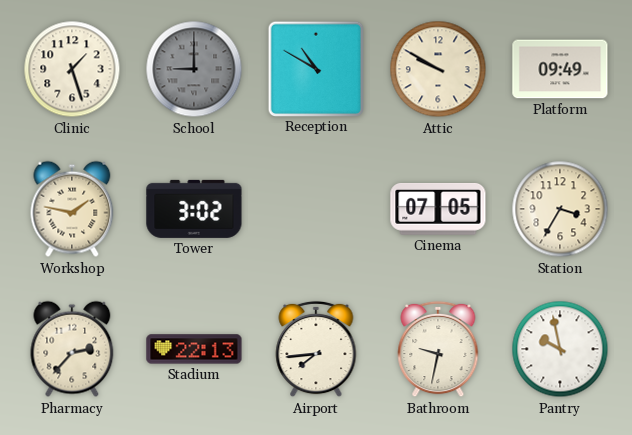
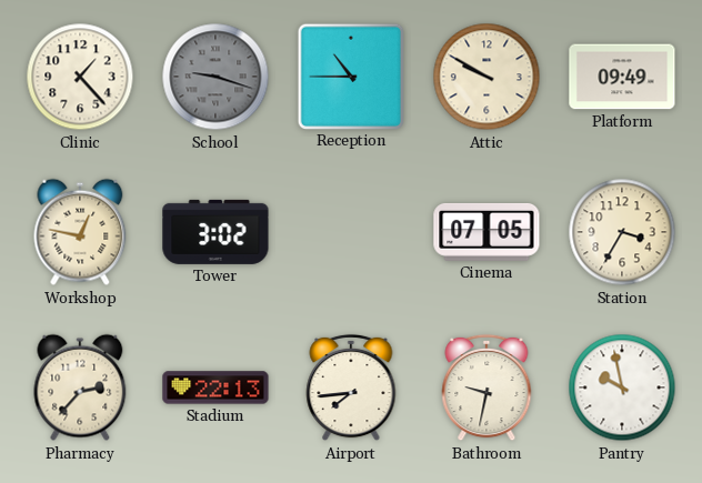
Clinic: 1:27 -> 1:23 (80, 77)
School: 9:00 -> 9:18 (215, 77)
Reception: 10:50 -> 10:45 (350, 76)
Workshop: 1:47 -> 12:47 (80, 232)
